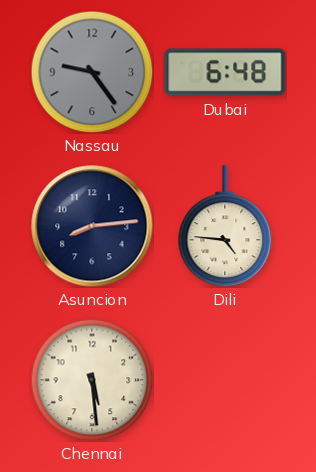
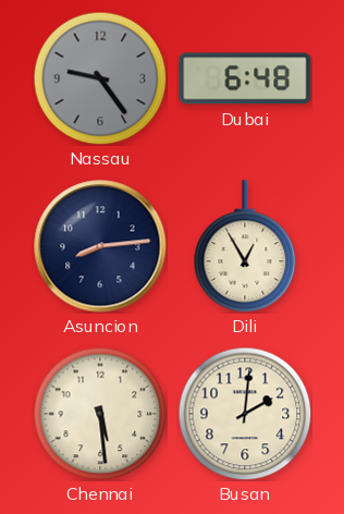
Dili: 4:46 -> 12:55 (245, 246)
Busan: none -> 2:01 (245, 414)
